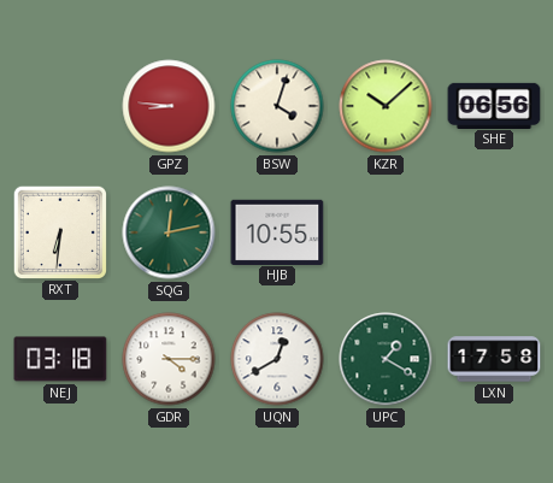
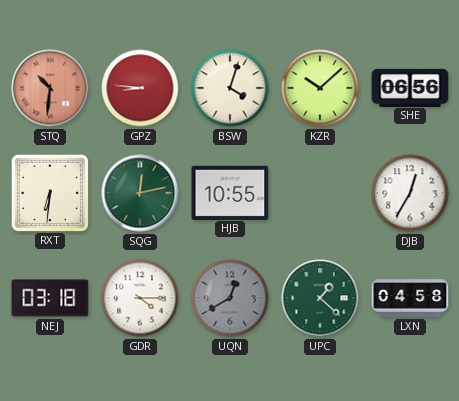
STQ: none -> 10:31 (50, 88)
DJB: none -> 12:35 (410, 193)
UQN dial: white -> grey (230, 298)
UPC: 1:20 -> 1:22 (320, 298)
LXN: 17:58 -> 04:58 (410, 298)
